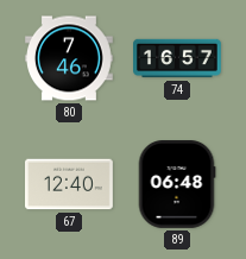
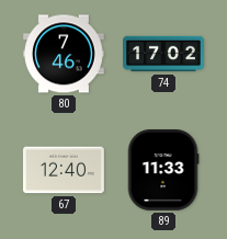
74: 16:57 -> 17:02 (164, 54)
89: 06:48 -> 11:33 (163, 171)
